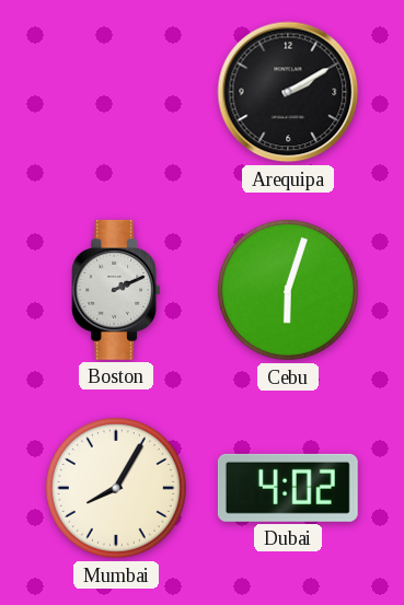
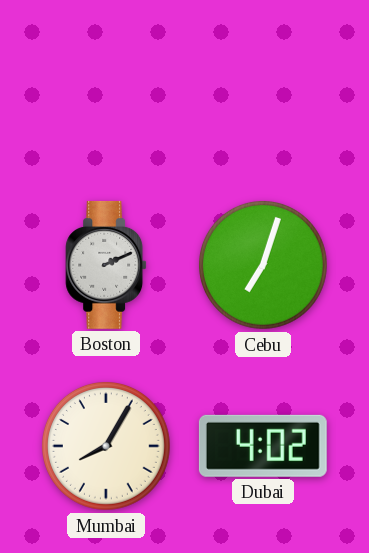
Arequipa: 2:10 -> none (288, 92)
Cebu: 6:03 -> 7:03 (263, 265)
